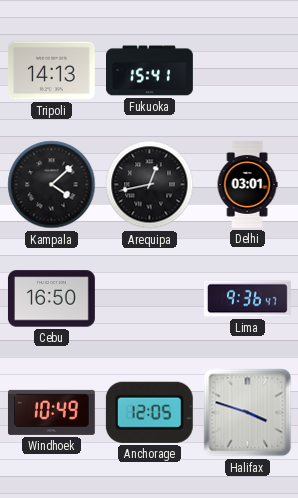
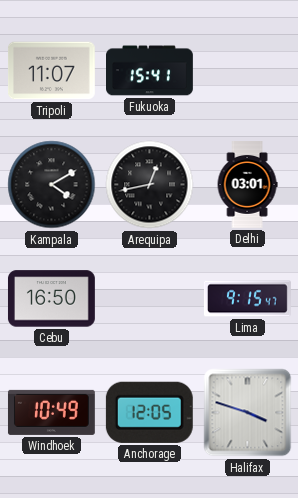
Tripoli: 14:13 -> 11:07 (51, 71)
Kampala: 4:08 -> 4:10 (52, 185)
Lima: 9:36 -> 9:15 (247, 299)
